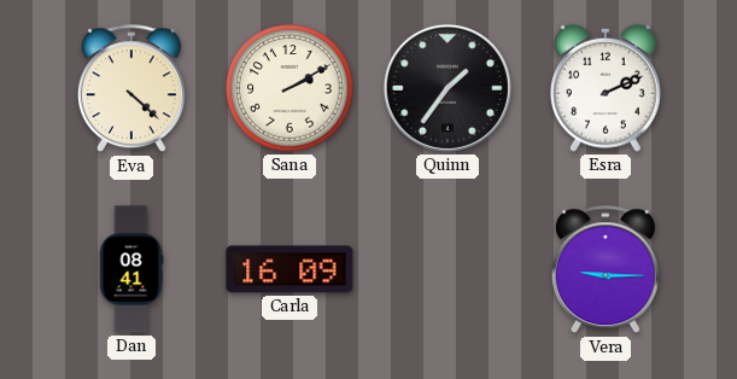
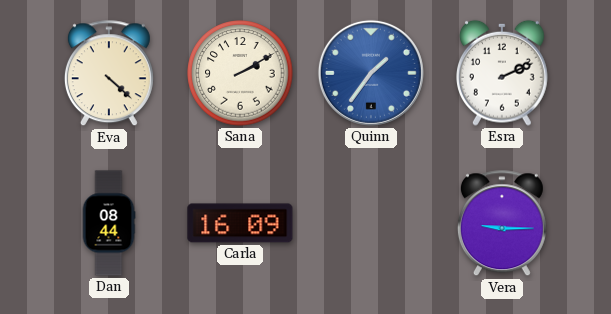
Quinn dial: black -> blue (371, 73)
Dan: 08:41 -> 08:44 (109, 223)
